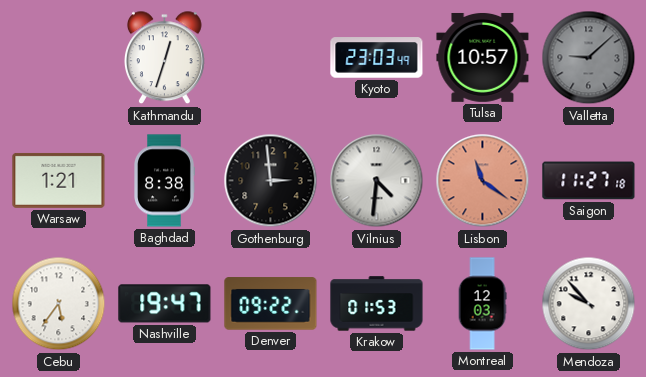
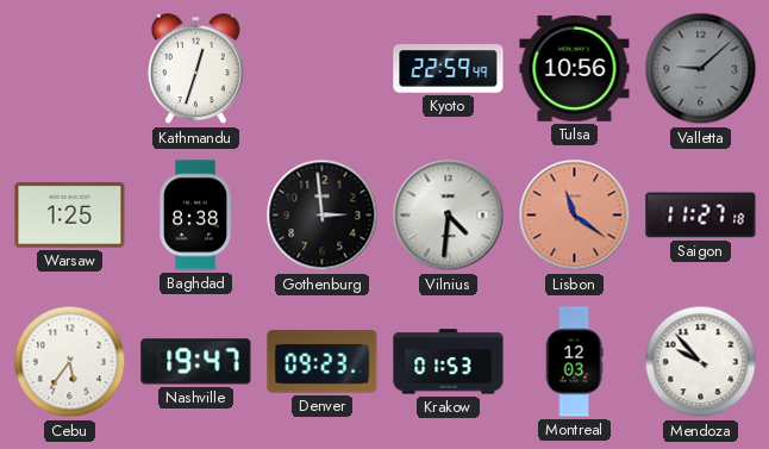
Kyoto: 23:03 -> 22:59 (449, 69)
Tulsa: 10:57 -> 10:56 (575, 68)
Warsaw: 1:21 -> 1:25 (70, 214)
Denver: 09:22 -> 09:23 (323, 362)
